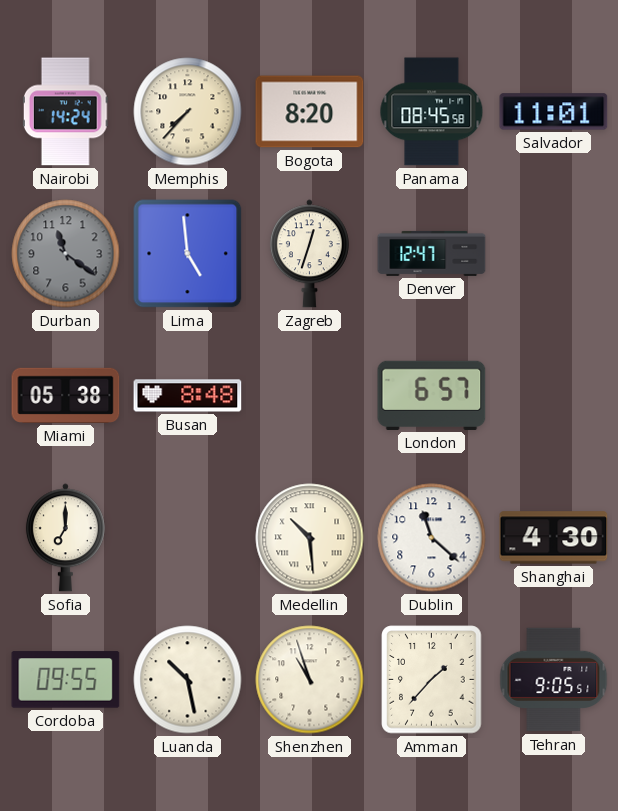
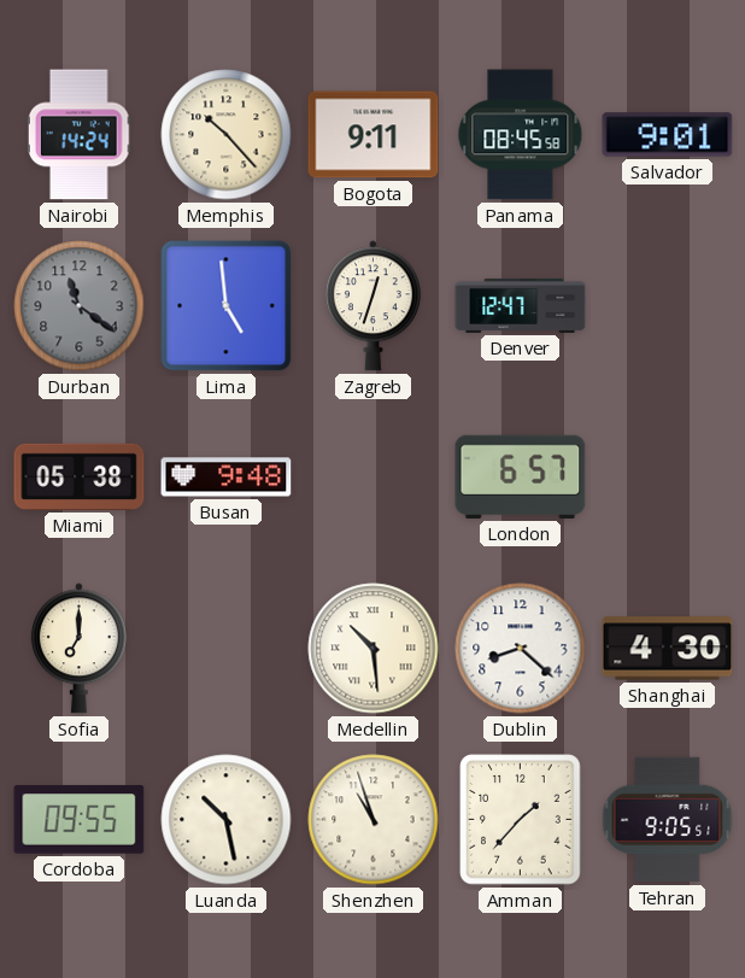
Memphis: 7:37 -> 10:23 (227, 135)
Bogota: 8:20 -> 9:11 (374, 135)
Salvador: 11:01 -> 9:01 (668, 135)
Busan: 8:48 -> 9:48 (227, 478)
Dublin: 11:22 -> 8:22 (521, 649)
